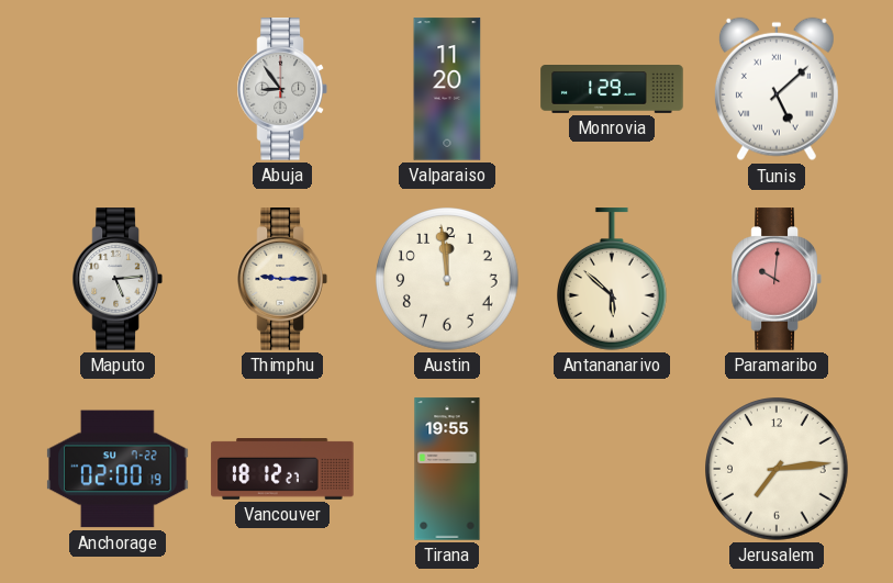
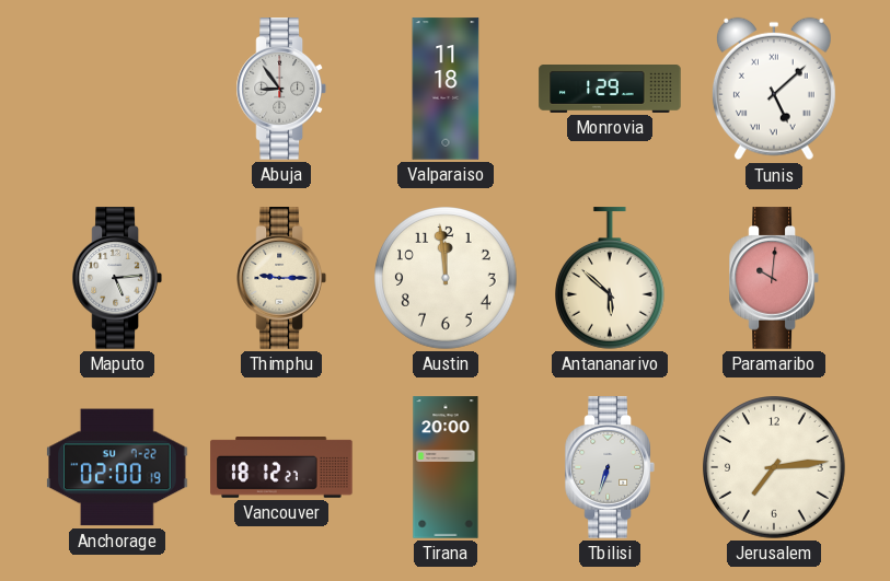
Valparaiso: 11:20 -> 11:18 (446, 89)
Tirana: 19:55 -> 20:00 (446, 467)
Tbilisi: none -> 6:33 (610, 467)
